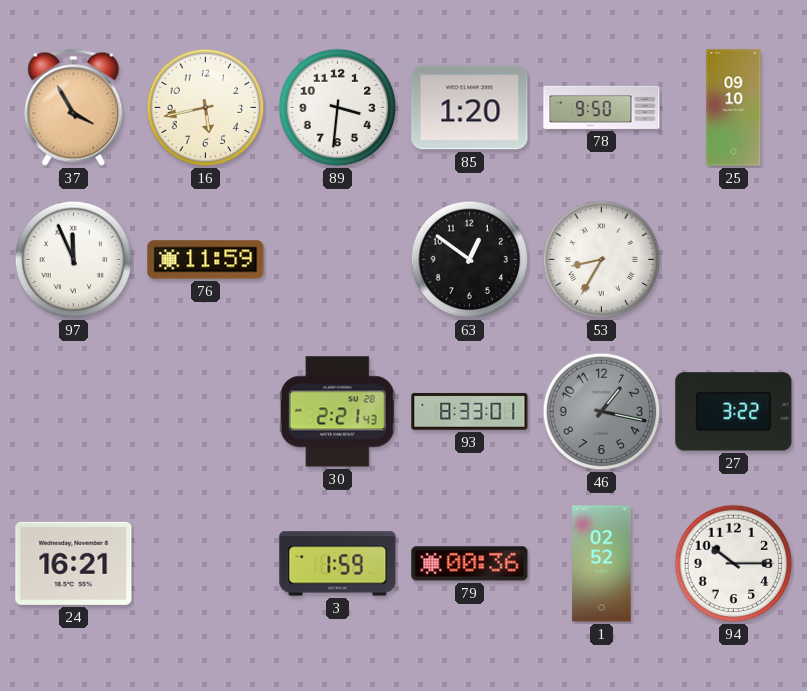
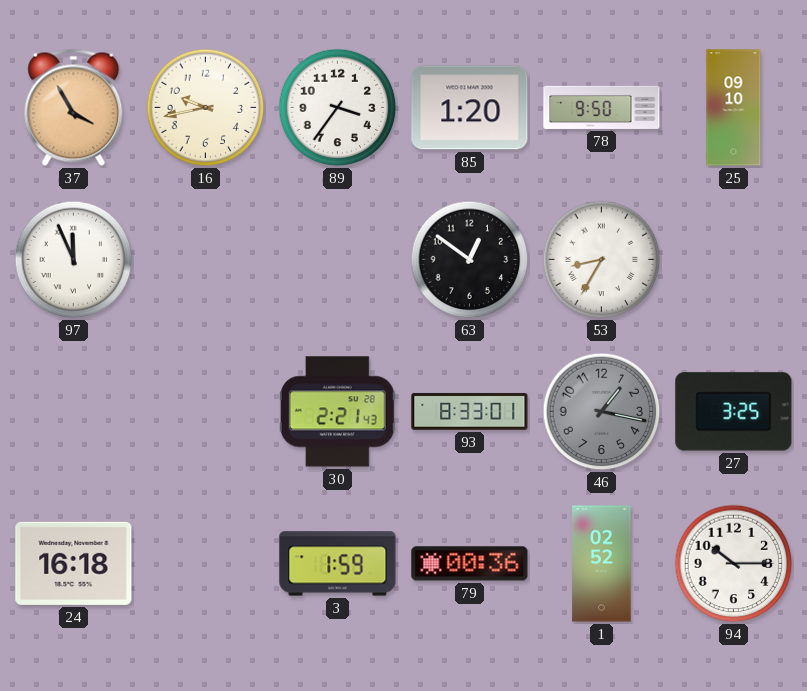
16: 5:43 -> 9:43 (206, 108)
89: 3:31 -> 3:36 (338, 108)
76: 11:59 -> none (206, 260)
27: 3:22 -> 3:25 (734, 412)
24: 16:21 -> 16:18 (74, 563)
